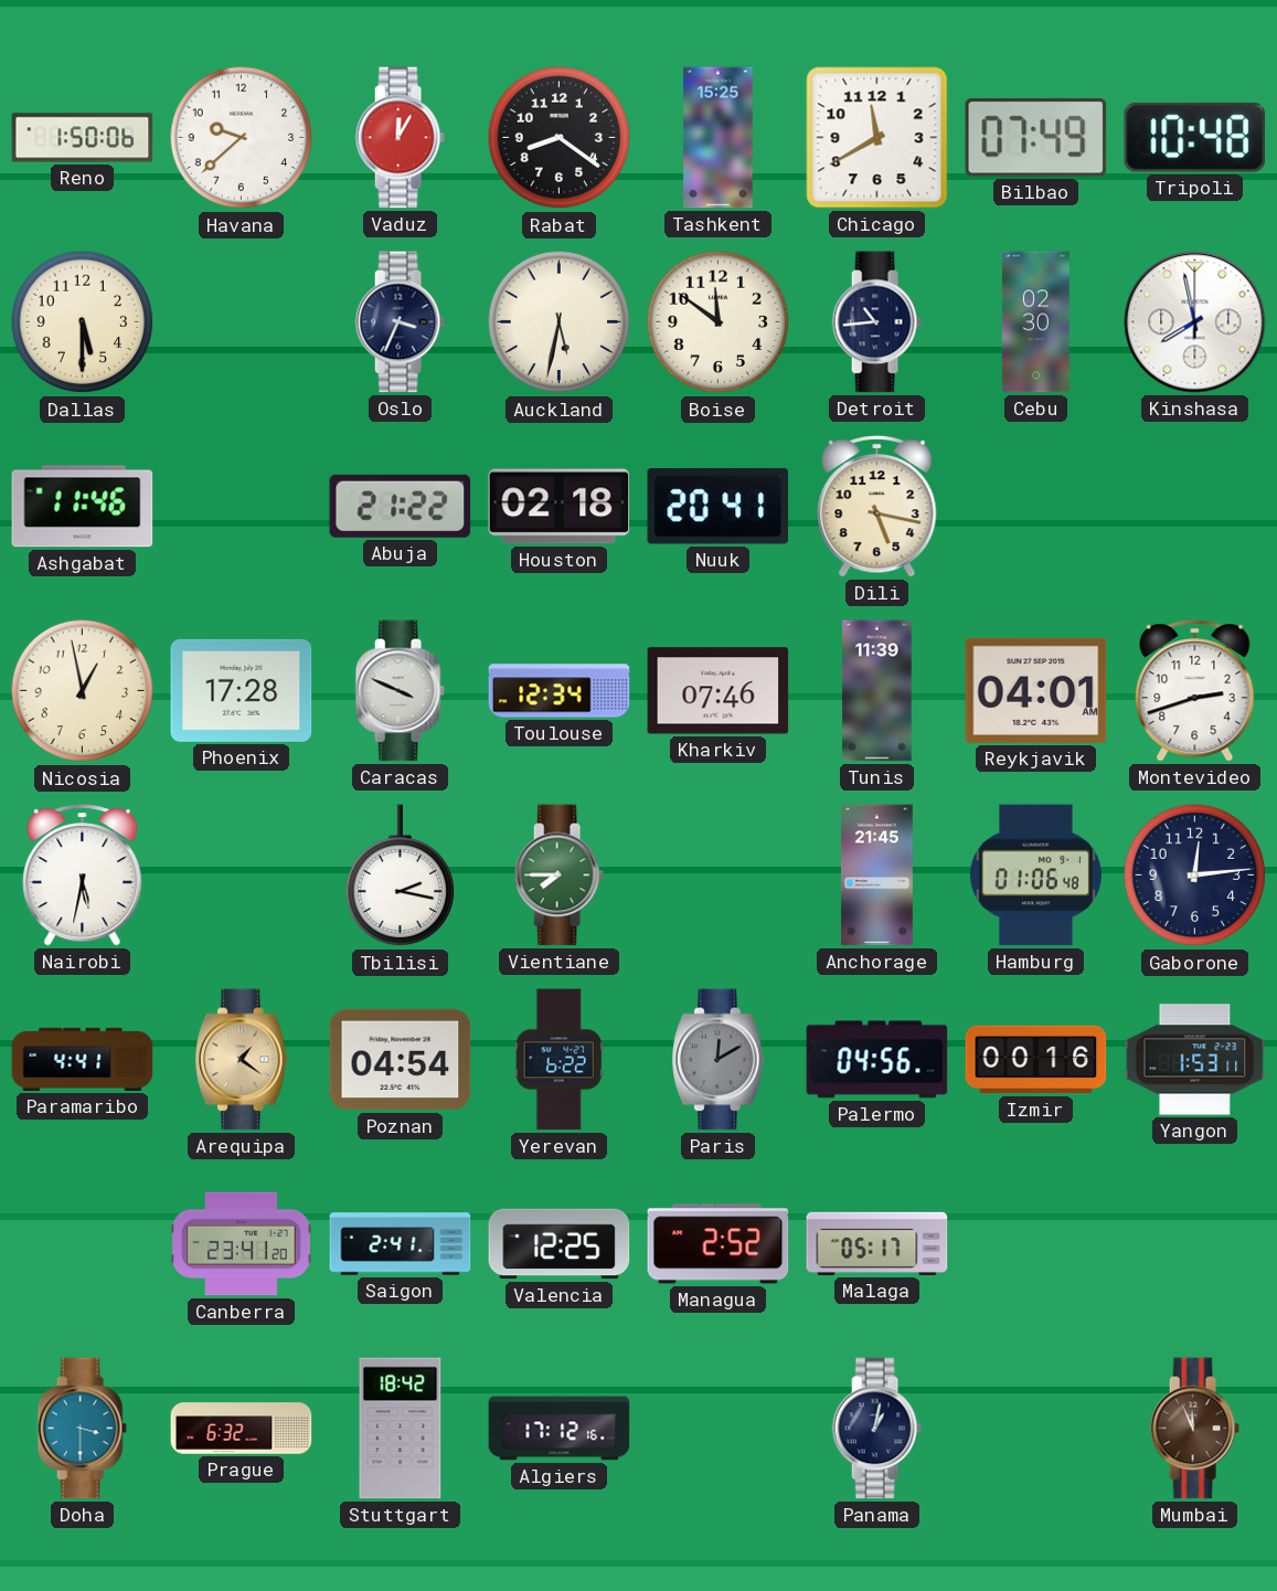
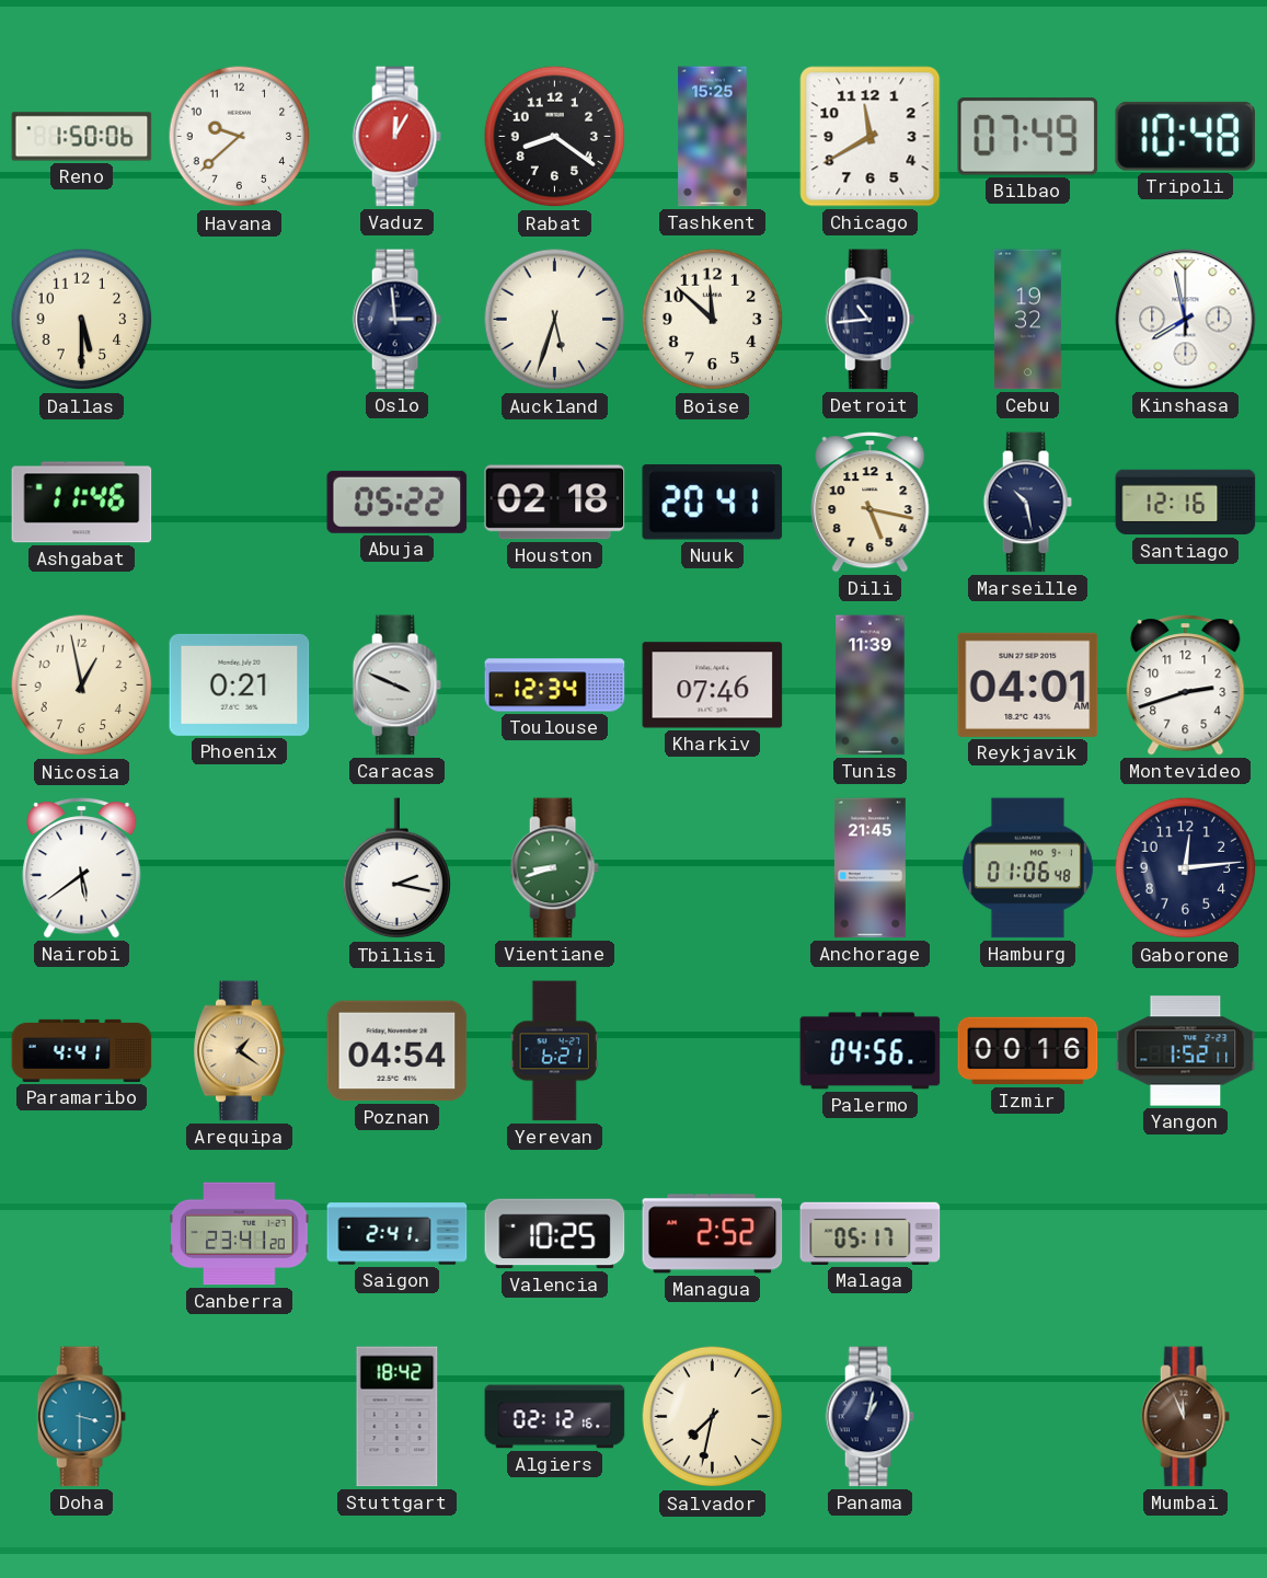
Oslo: 3:34 -> 2:59 (396, 320)
Auckland: 5:32 -> 5:33 (555, 320)
Boise: 11:51 -> 11:52 (713, 320)
Cebu: 02:30 -> 19:32 (1028, 320)
Abuja: 21:22 -> 05:22 (398, 502)
Marseille: none -> 10:28 (1027, 503)
Santiago: none -> 12:16 (1186, 503)
Phoenix: 17:28 -> 0:21 (240, 684)
Nairobi: 5:32 -> 5:39 (82, 868)
Vientiane: 7:45 -> 8:42 (554, 868)
Yerevan: 6:22 -> 6:21 (554, 1051)
Paris: 12:10 -> none (719, 1060)
Yangon: 1:53 -> 1:52 (1186, 1051)
Valencia: 12:25 -> 10:25 (555, 1234)
Prague: 6:32 -> none (242, 1429)
Algiers: 17:12 -> 02:12 (555, 1417)
Salvador: none -> 7:32 (713, 1417)
